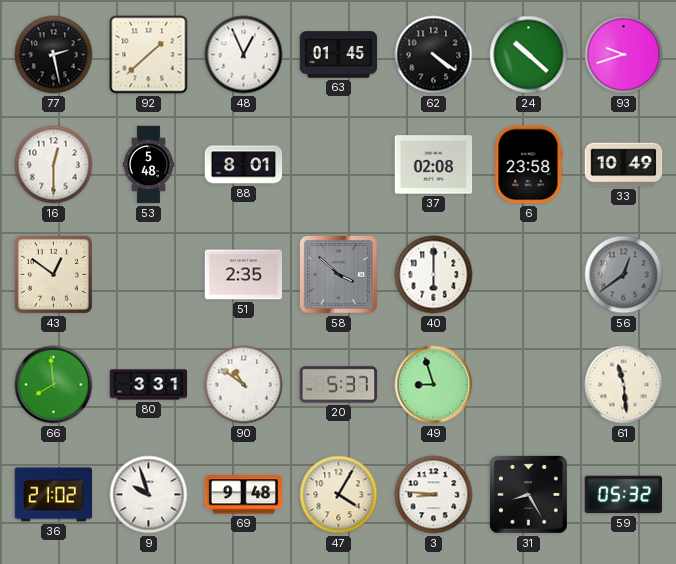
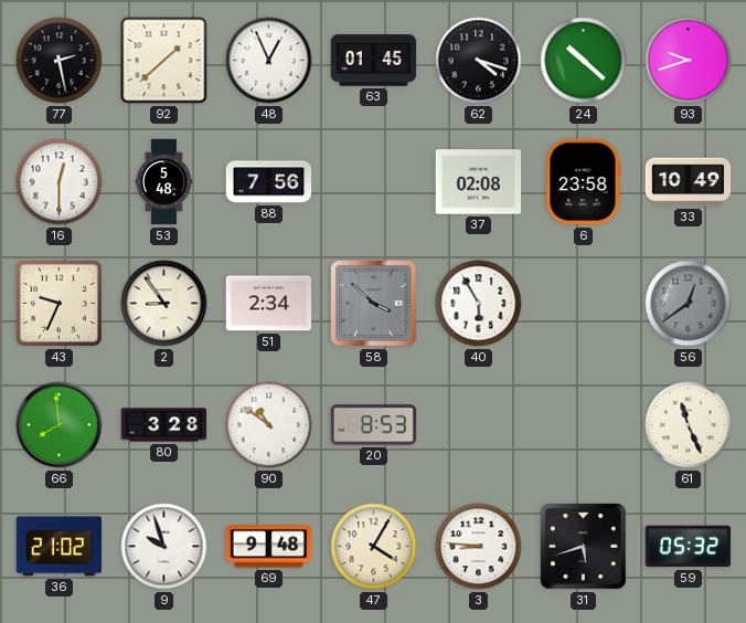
62: 4:21 -> 4:18 (479, 61)
88: 8:01 -> 7:56 (269, 182)
43: 12:51 -> 9:34 (58, 303)
2: none -> 8:54 (164, 304)
51: 2:35 -> 2:34 (269, 304)
40: 6:00 -> 5:55 (479, 304)
80: 3:31 -> 3:28 (164, 425)
20: 5:37 -> 8:53 (374, 425)
49: 8:57 -> none (434, 385)
61: 11:29 -> 11:26 (689, 425)
31: 8:25 -> 5:42 (584, 547)
